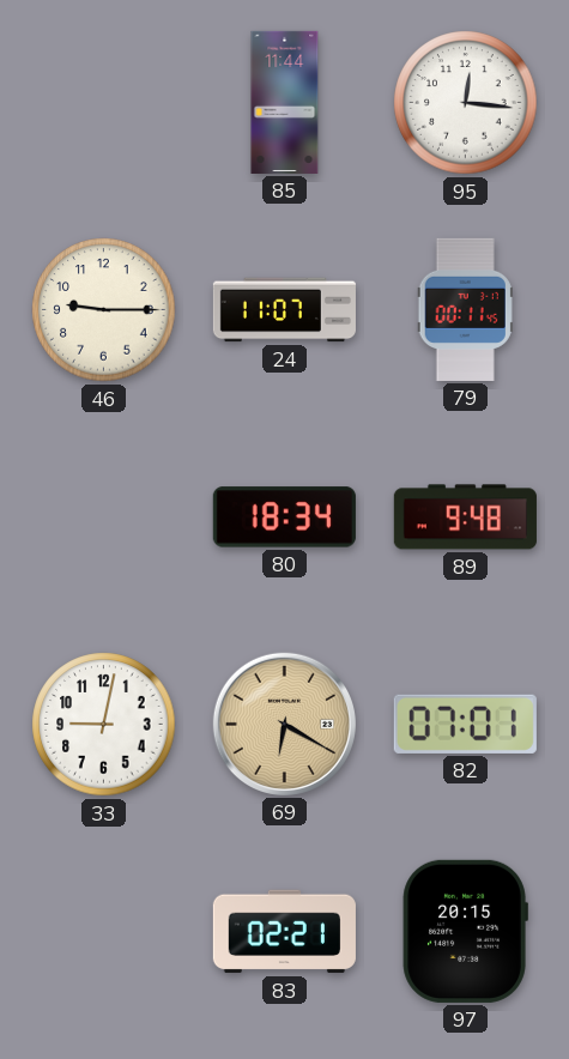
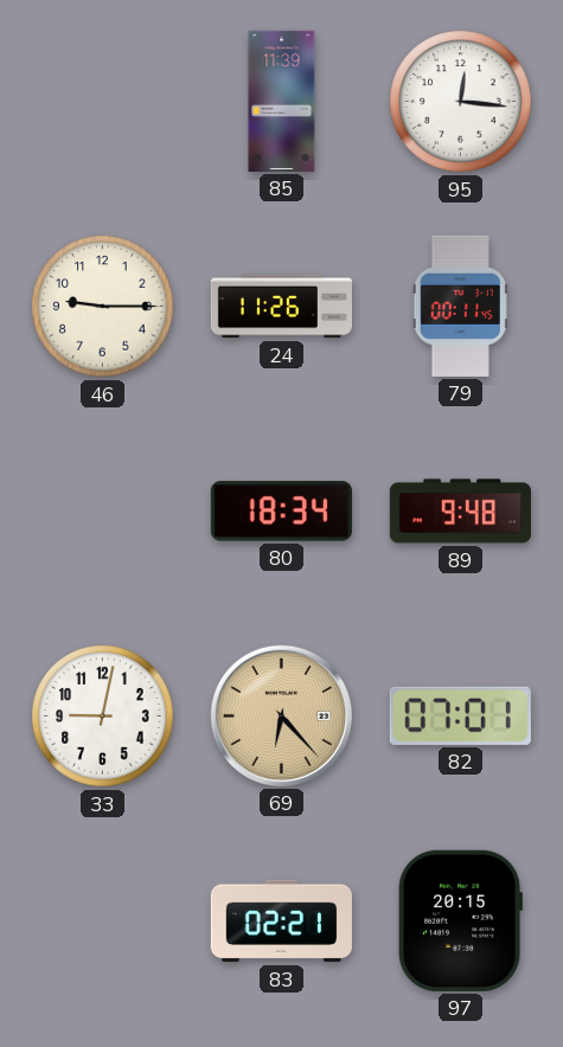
85: 11:44 -> 11:39 (282, 101)
24: 11:07 -> 11:26 (281, 307)
69: 6:20 -> 6:23 (281, 715)
